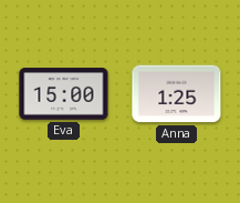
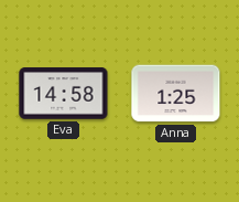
Eva: 15:00 -> 14:58 (64, 94)
